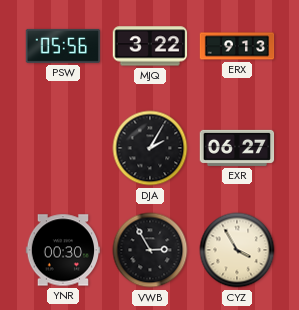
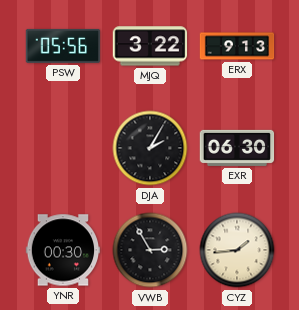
EXR: 06:27 -> 06:30 (237, 148)
CYZ: 3:55 -> 1:44 (237, 250)
